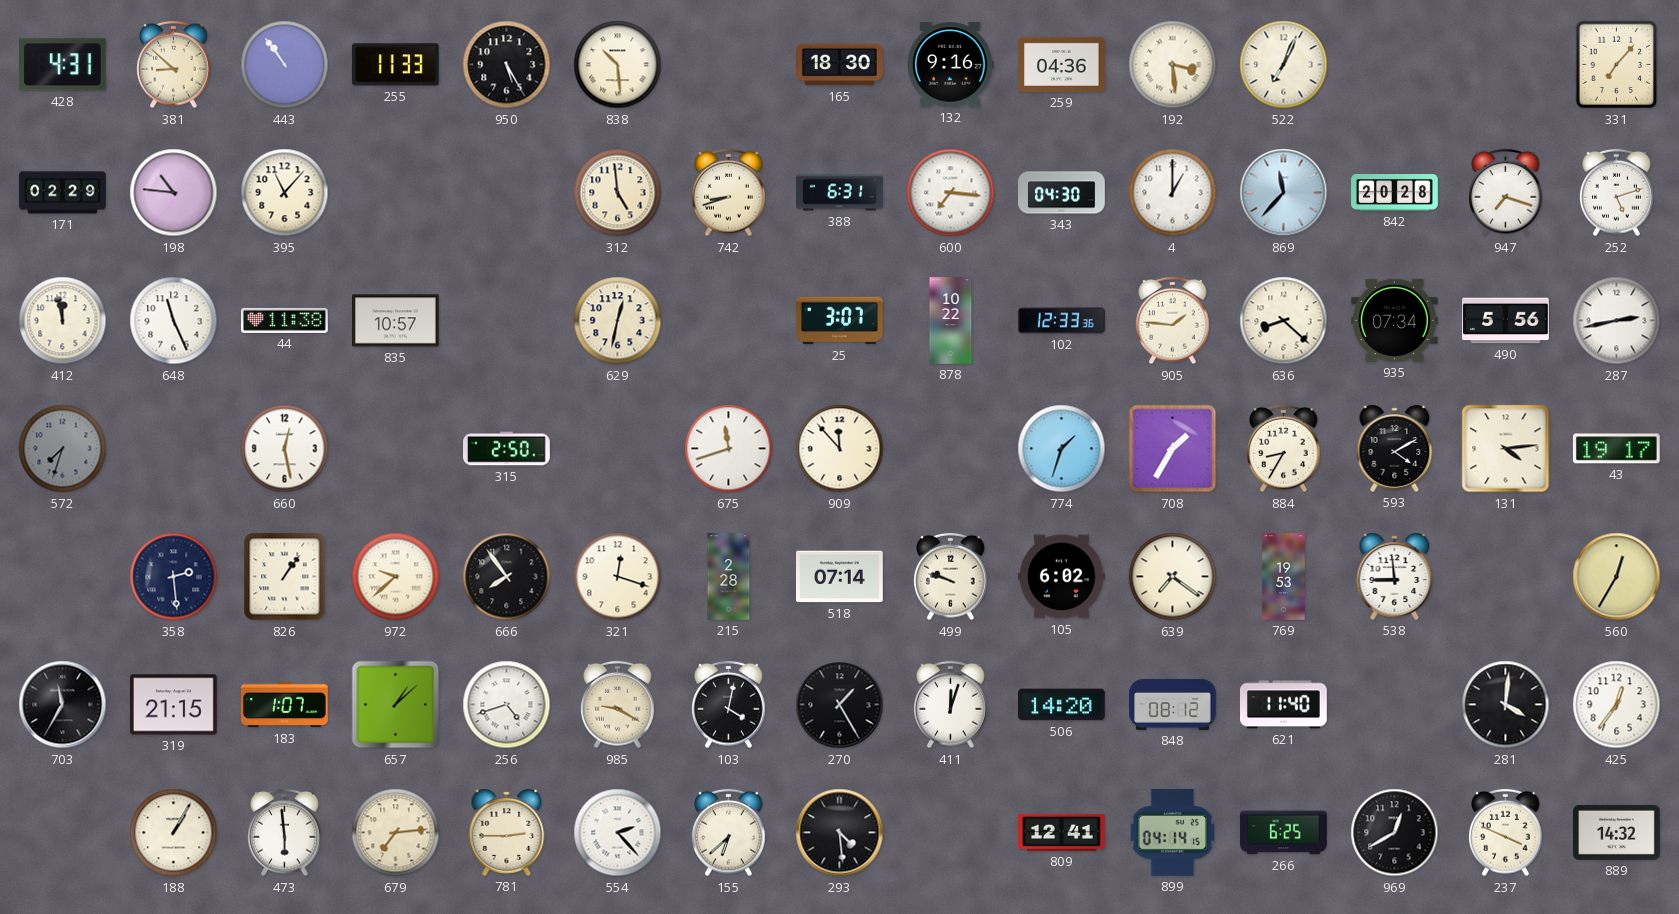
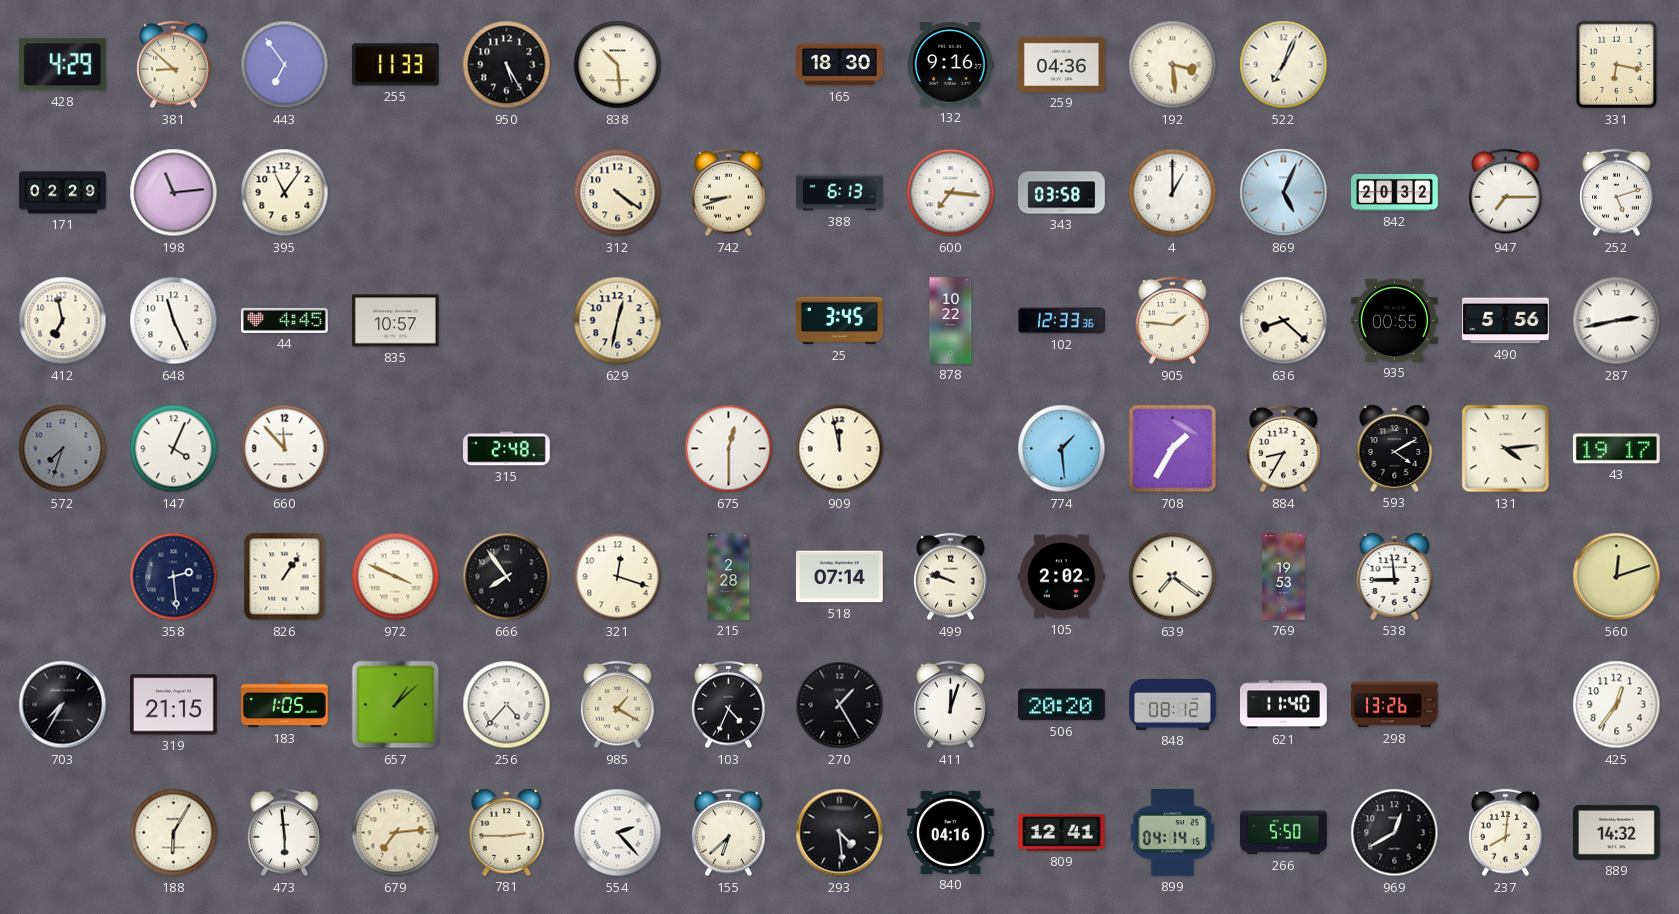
428: 4:31 -> 4:29 (62, 65)
443: 10:54 -> 6:54 (285, 65)
331: 7:07 -> 6:17 (1617, 65)
198: 10:46 -> 11:14 (174, 193)
395: 11:07 -> 11:06 (285, 193)
312: 4:59 -> 4:21 (618, 193)
388: 6:31 -> 6:13 (840, 193)
343: 04:30 -> 03:58 (1062, 193)
869: 11:37 -> 5:04 (1284, 193)
842: 20:28 -> 20:32 (1395, 193)
947: 7:18 -> 7:15 (1506, 193)
412: 11:58 -> 6:58 (63, 321)
44: 11:38 -> 4:45 (285, 320)
25: 3:07 -> 3:45 (839, 321)
935: 07:34 -> 00:55 (1395, 320)
147: none -> 4:04 (174, 449)
660: 12:28 -> 11:53 (285, 449)
315: 2:50 -> 2:48 (507, 449)
675: 11:42 -> 12:30 (729, 449)
909: 11:53 -> 11:58 (840, 449)
774: 1:33 -> 1:29 (1062, 449)
972: 9:38 -> 3:49 (396, 577)
105: 6:02 -> 2:02 (1062, 577)
560: 12:35 -> 12:12 (1617, 577)
703: 11:35 -> 7:35 (63, 705)
183: 1:07 -> 1:05 (285, 705)
256: 4:42 -> 4:37 (507, 705)
985: 9:20 -> 1:20 (618, 705)
103: 4:02 -> 4:34 (729, 705)
506: 14:20 -> 20:20 (1062, 705)
298: none -> 13:26 (1395, 705)
281: 4:01 -> none (1506, 705)
188: 1:05 -> 6:05 (174, 833)
840: none -> 04:16 (951, 832)
266: 6:25 -> 5:50 (1284, 833)
237: 3:49 -> 8:01 (1506, 833)
